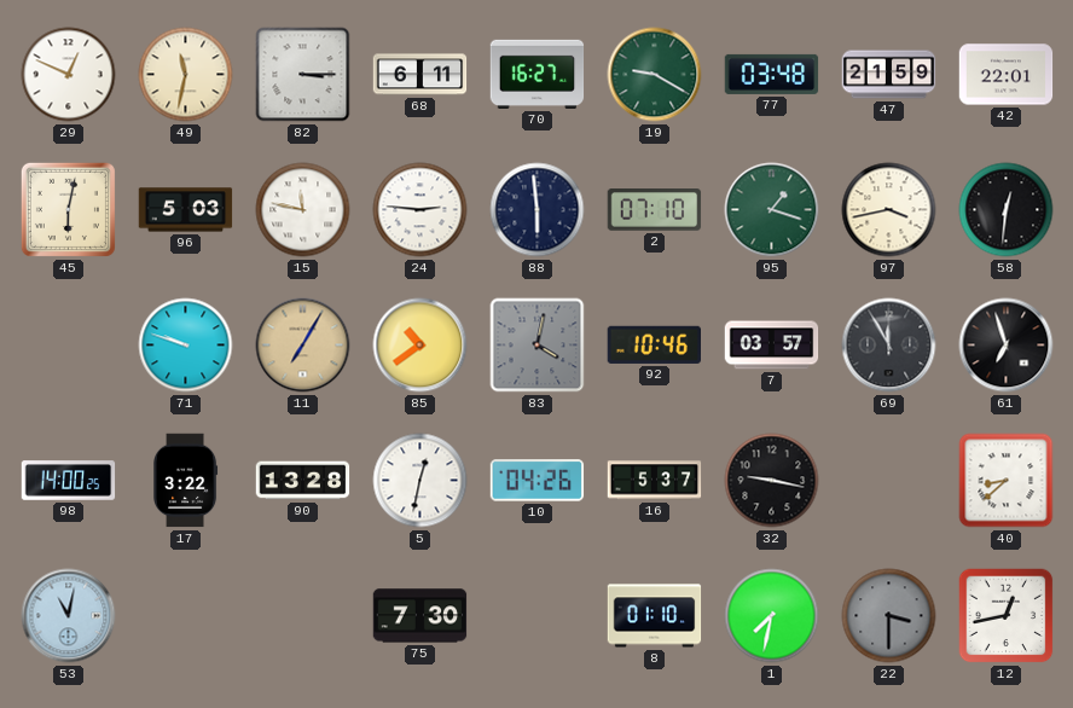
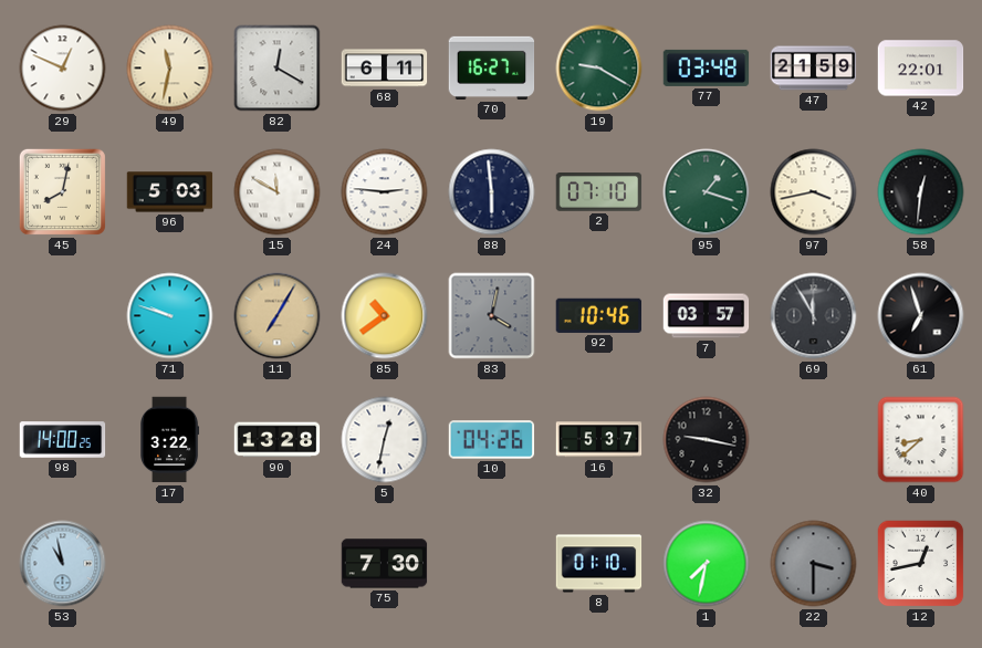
82: 3:15 -> 12:20 (278, 69)
45: 6:02 -> 8:02 (62, 191)
15: 11:47 -> 11:50 (278, 192)
53: 11:02 -> 10:58 (63, 564)
